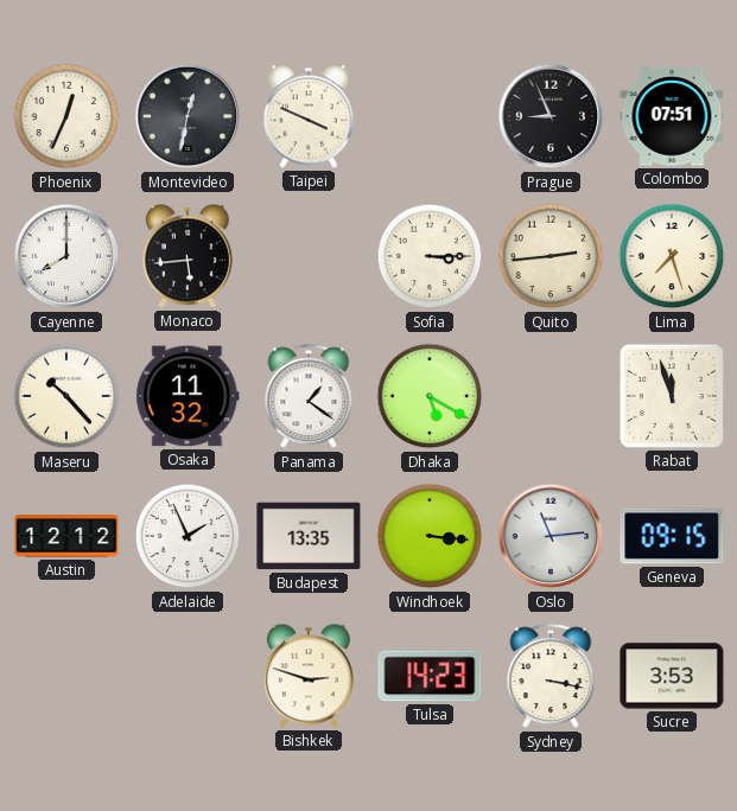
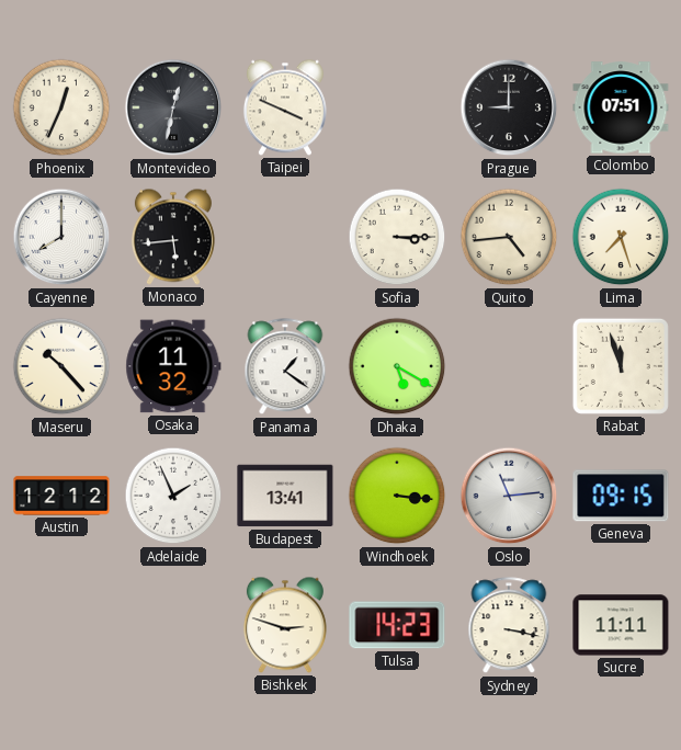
Prague: 8:56 -> 9:00 (509, 107)
Quito: 2:44 -> 4:44 (509, 237)
Budapest: 13:35 -> 13:41 (285, 496)
Sucre: 3:53 -> 11:11 (621, 625)
